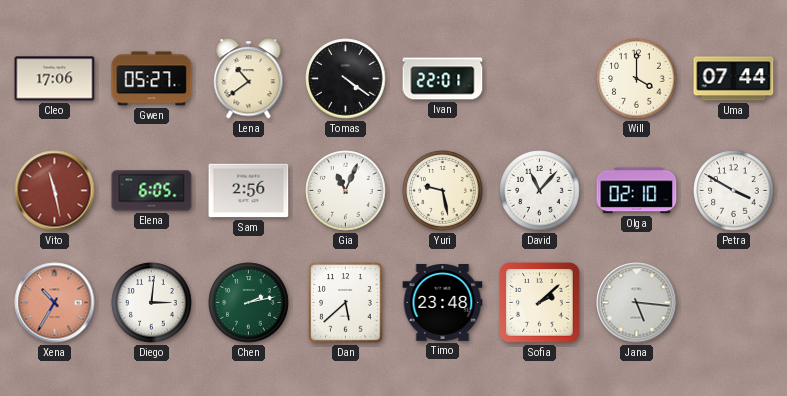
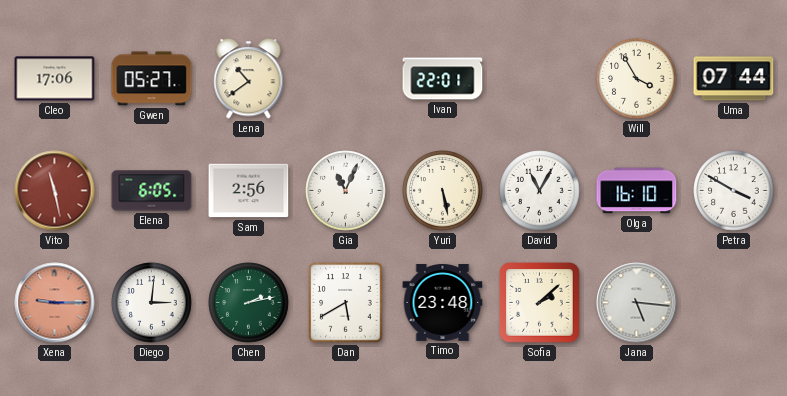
Tomas: 4:21 -> none (346, 79)
Will: 4:00 -> 3:55 (637, 79)
Yuri: 9:28 -> 5:28 (443, 191)
David: 11:07 -> 11:05 (540, 191)
Olga: 02:10 -> 16:10 (637, 191)
Xena: 10:35 -> 9:15 (55, 303)
Dan: 5:38 -> 5:40 (346, 303)
